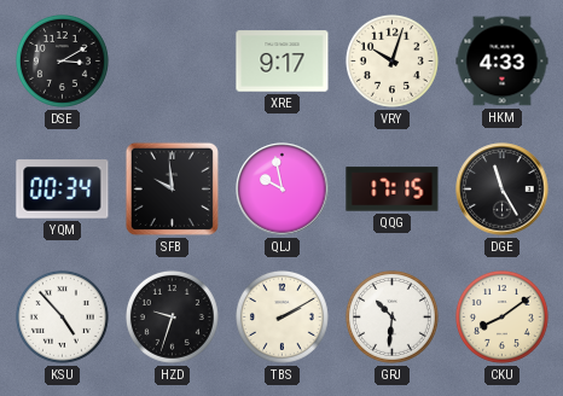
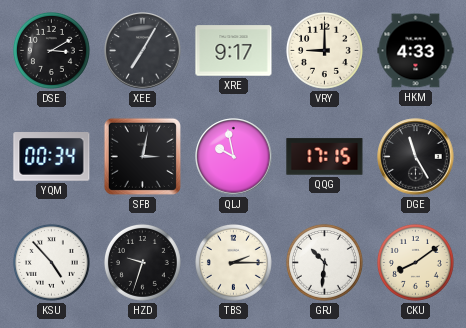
XEE: none -> 7:05 (143, 51)
VRY: 10:03 -> 9:00 (324, 50)
SFB: 9:59 -> 3:02 (142, 156)
TBS: 2:10 -> 2:15 (233, 262)
